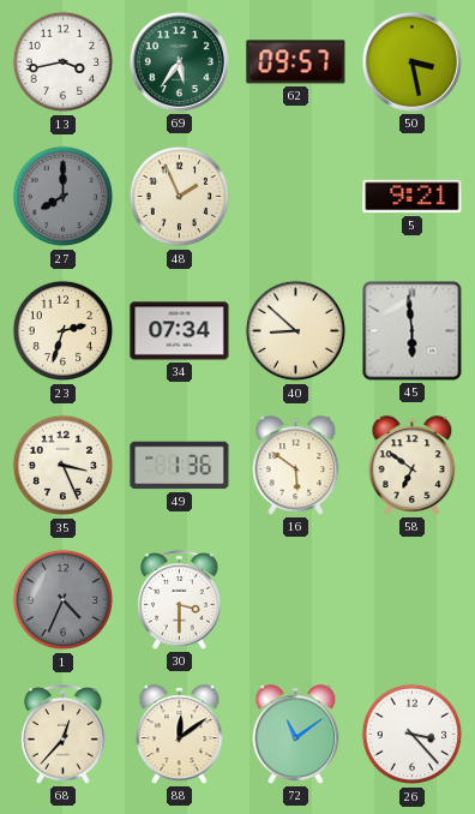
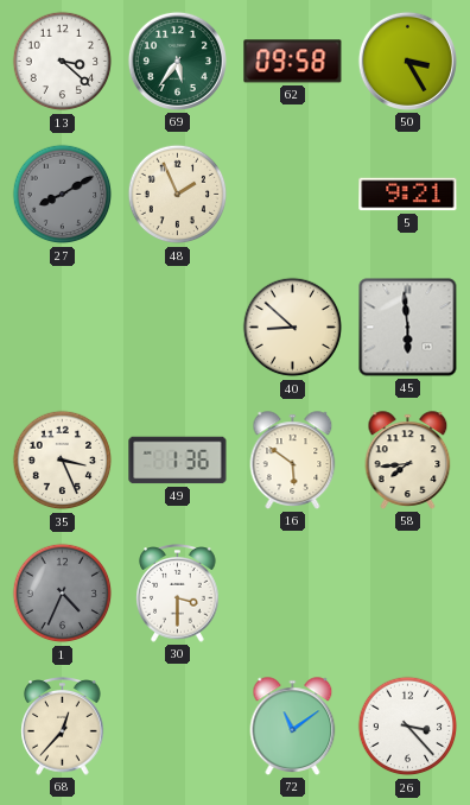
13: 3:43 -> 3:22 (63, 62)
62: 09:57 -> 09:58 (293, 62)
50: 3:28 -> 3:25 (407, 61)
27: 8:00 -> 8:10 (63, 195)
23: 2:33 -> none (64, 331)
34: 07:34 -> none (180, 331)
58: 6:51 -> 7:44 (408, 461)
88: 12:09 -> none (180, 735)
